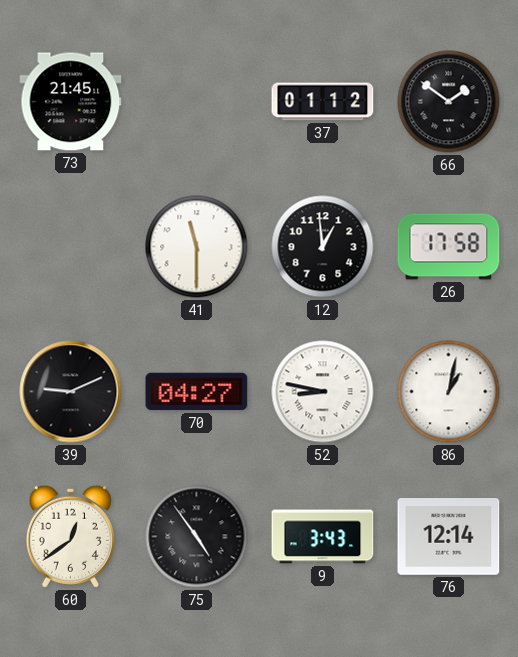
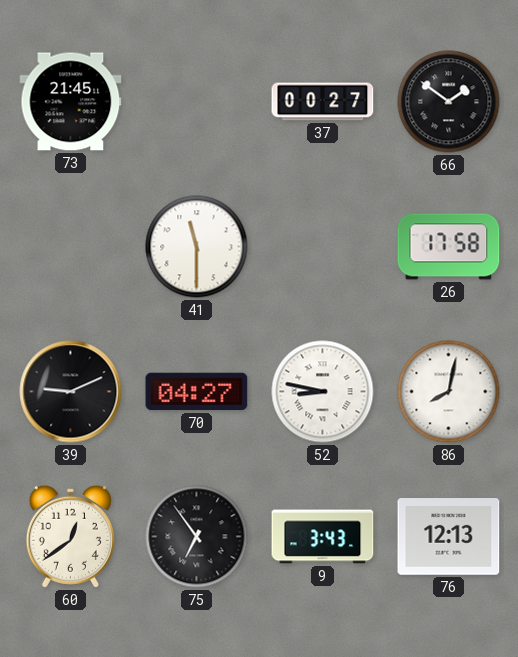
37: 01:12 -> 00:27 (323, 102)
12: 12:59 -> none (323, 247)
86: 1:02 -> 8:02 (449, 392)
75: 4:54 -> 6:54 (197, 537)
76: 12:14 -> 12:13 (449, 537)
